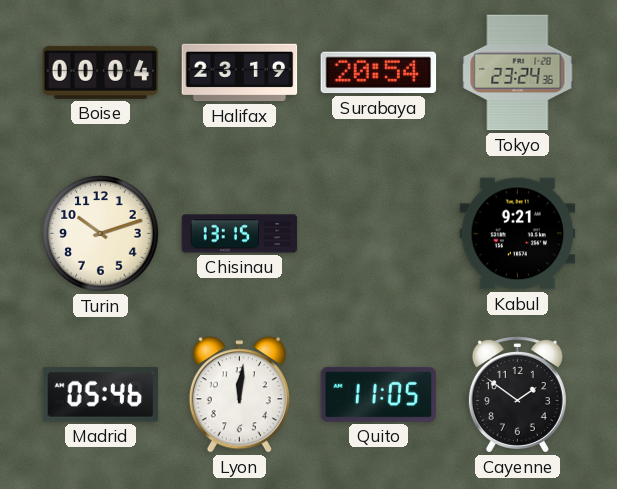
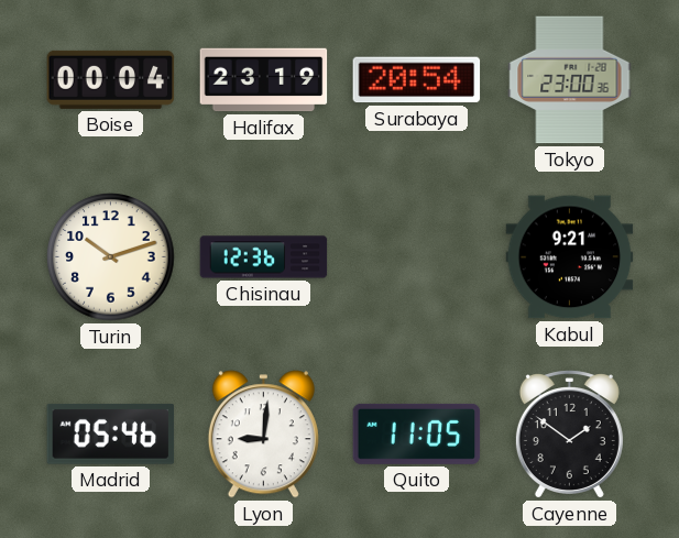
Tokyo: 23:24 -> 23:00 (570, 80)
Chisinau: 13:15 -> 12:36 (264, 257)
Lyon: 12:01 -> 9:01 (263, 435)
